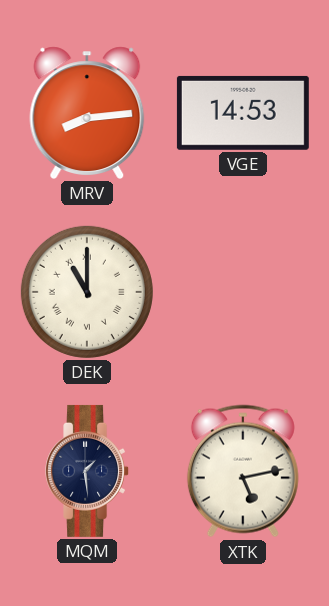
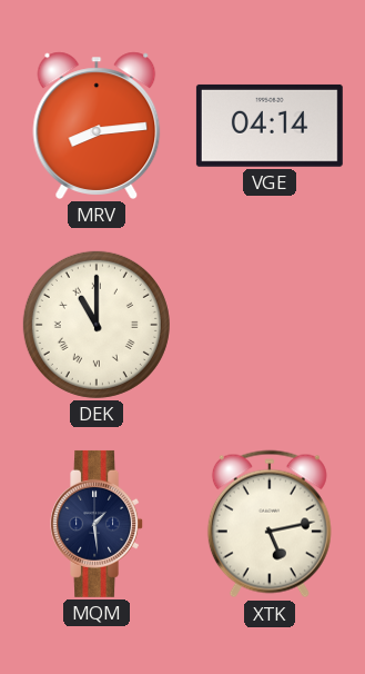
VGE: 14:53 -> 04:14 (270, 126)
